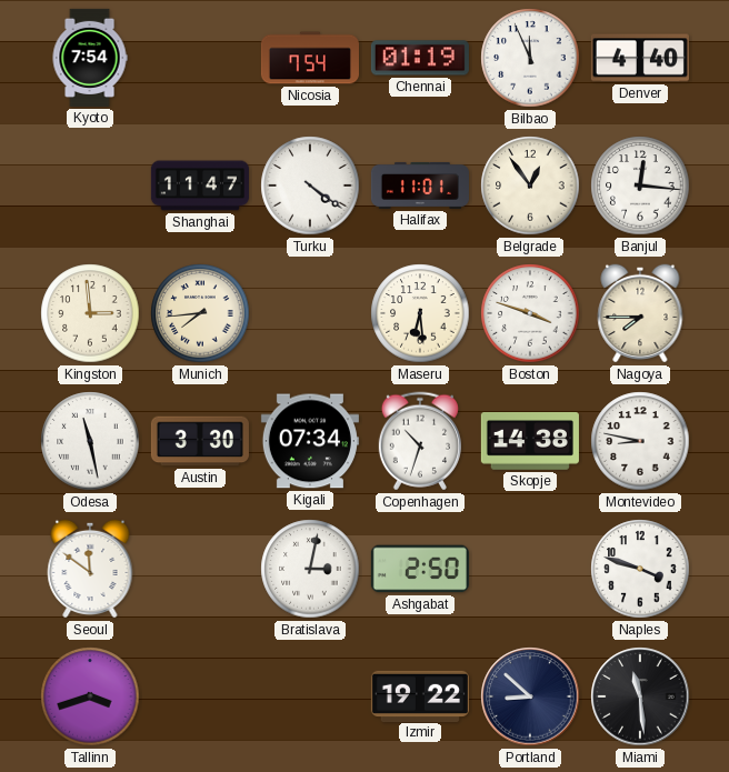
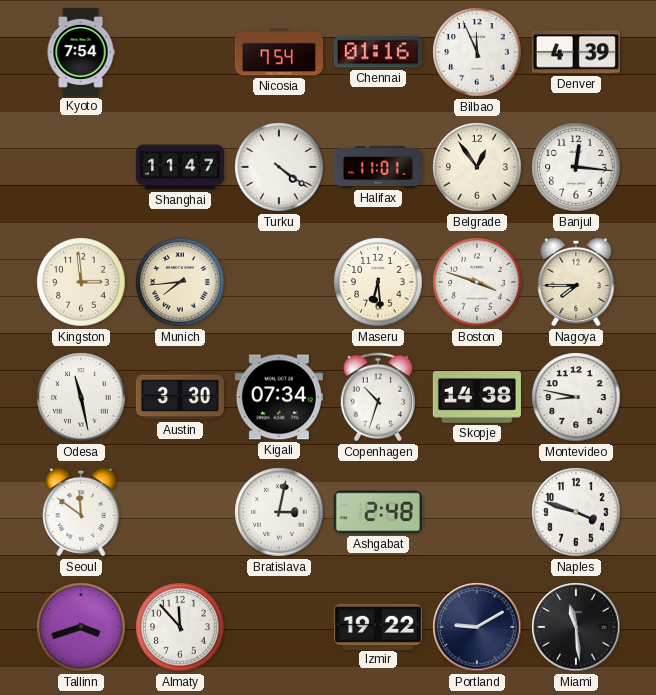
Chennai: 01:19 -> 01:16 (378, 52)
Denver: 4:40 -> 4:39 (576, 52)
Ashgabat: 2:50 -> 2:48 (378, 512)
Almaty: none -> 11:53 (180, 627)
Portland: 8:52 -> 9:10 (477, 627)
